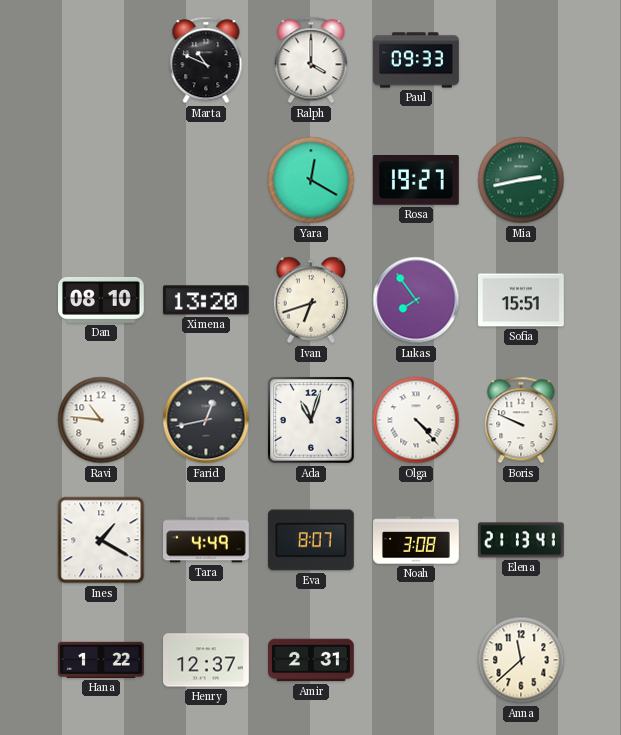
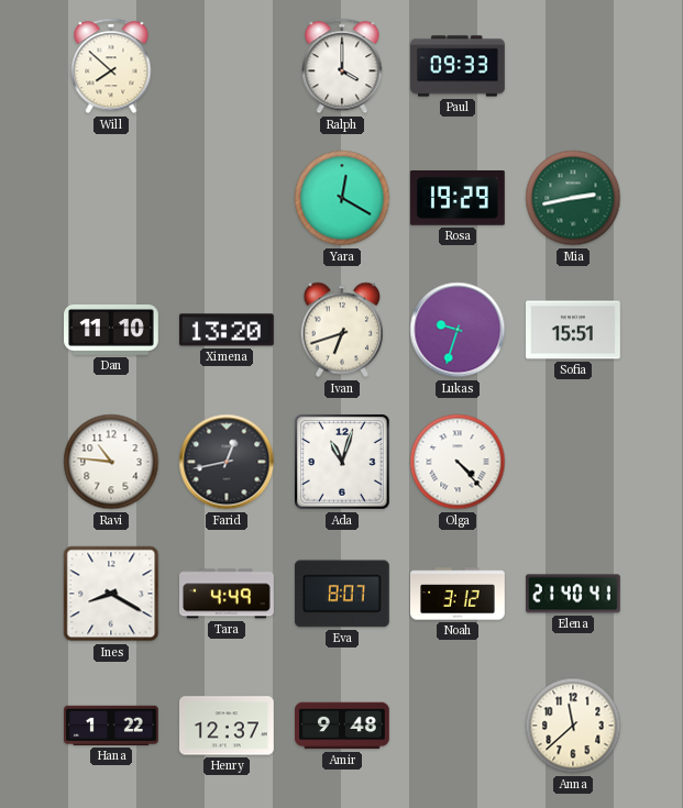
Will: none -> 7:52 (111, 66)
Marta: 10:49 -> none (206, 60)
Rosa: 19:27 -> 19:29 (458, 199)
Dan: 08:10 -> 11:10 (112, 330)
Lukas: 7:54 -> 9:33 (458, 330)
Boris: 9:49 -> none (521, 420)
Ines: 1:20 -> 8:20 (111, 594)
Noah: 3:08 -> 3:12 (458, 594)
Elena: 21:13 -> 21:40 (574, 594)
Amir: 2:31 -> 9:48 (343, 726)
